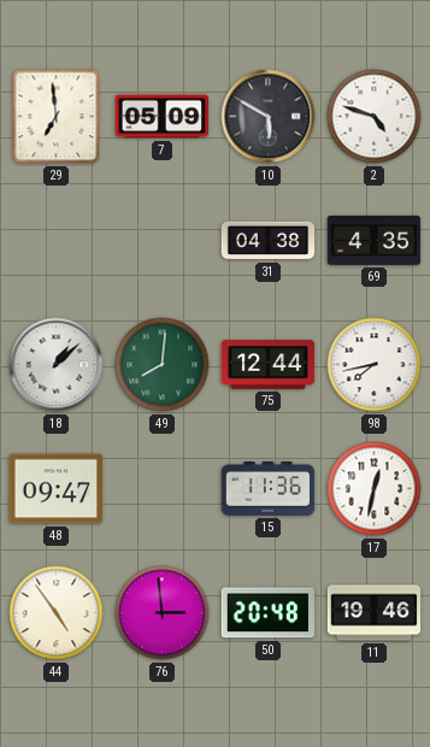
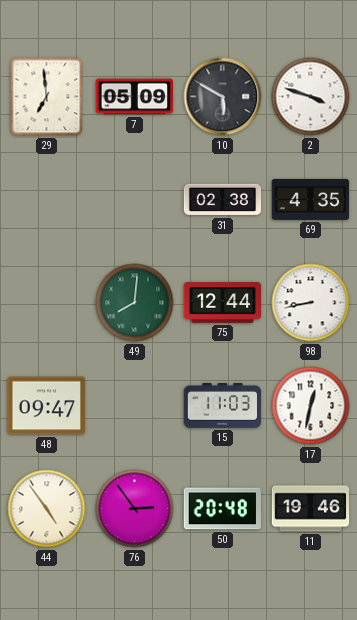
2: 4:48 -> 3:48 (311, 97)
31: 04:38 -> 02:38 (223, 200)
18: 1:08 -> none (57, 365)
98: 7:43 -> 8:43 (311, 303)
15: 11:36 -> 11:03 (223, 406)
76: 2:59 -> 2:54 (135, 509)
